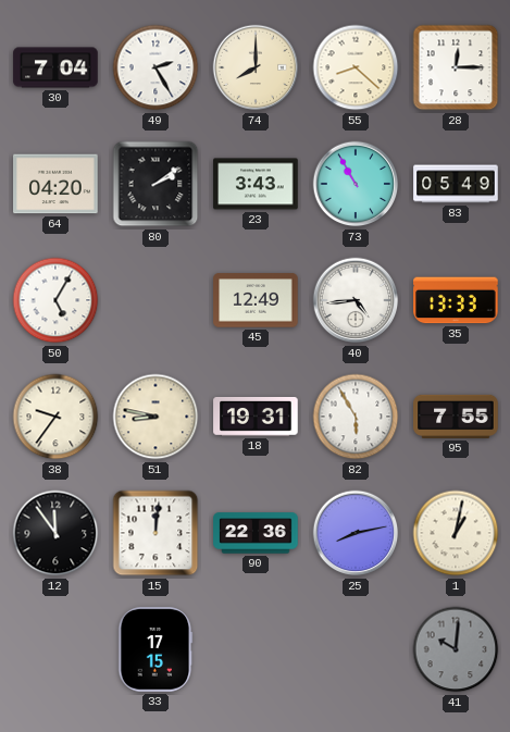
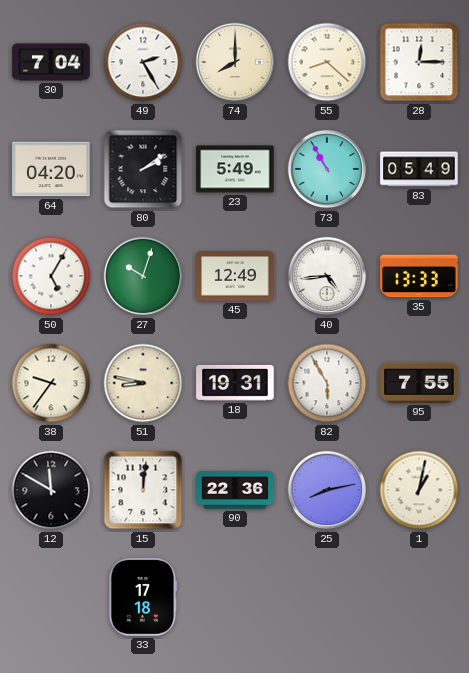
23: 3:43 -> 5:49 (235, 169)
27: none -> 10:03 (143, 276)
12: 11:54 -> 11:50 (51, 490)
33: 17:15 -> 17:18 (143, 597)
41: 10:01 -> none (456, 649)
